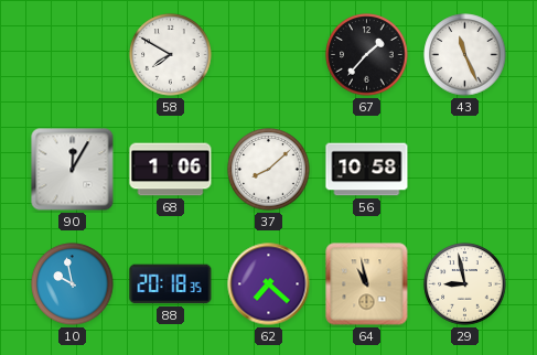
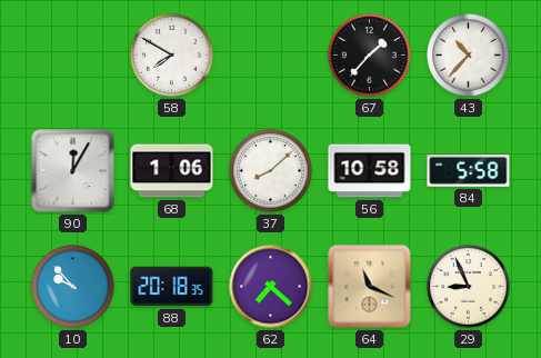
43: 11:26 -> 10:37 (469, 56)
84: none -> 5:58 (469, 171)
10: 9:58 -> 9:53 (73, 287)
64: 10:58 -> 11:19 (370, 287)
29: 8:58 -> 8:56 (469, 287)
